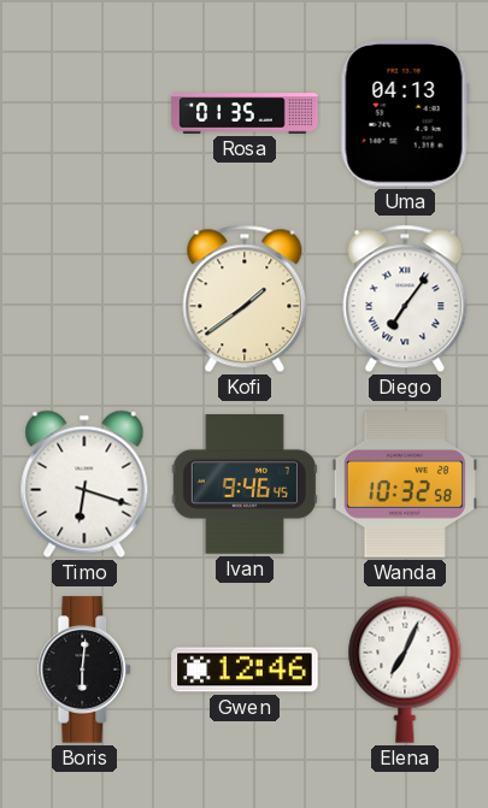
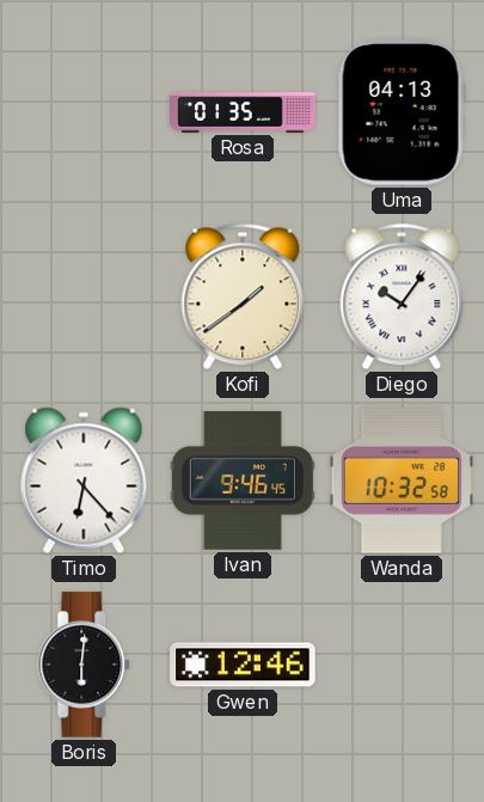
Diego: 7:06 -> 10:06 (402, 296)
Timo: 6:18 -> 6:23 (84, 480)
Elena: 7:04 -> none (405, 670)
